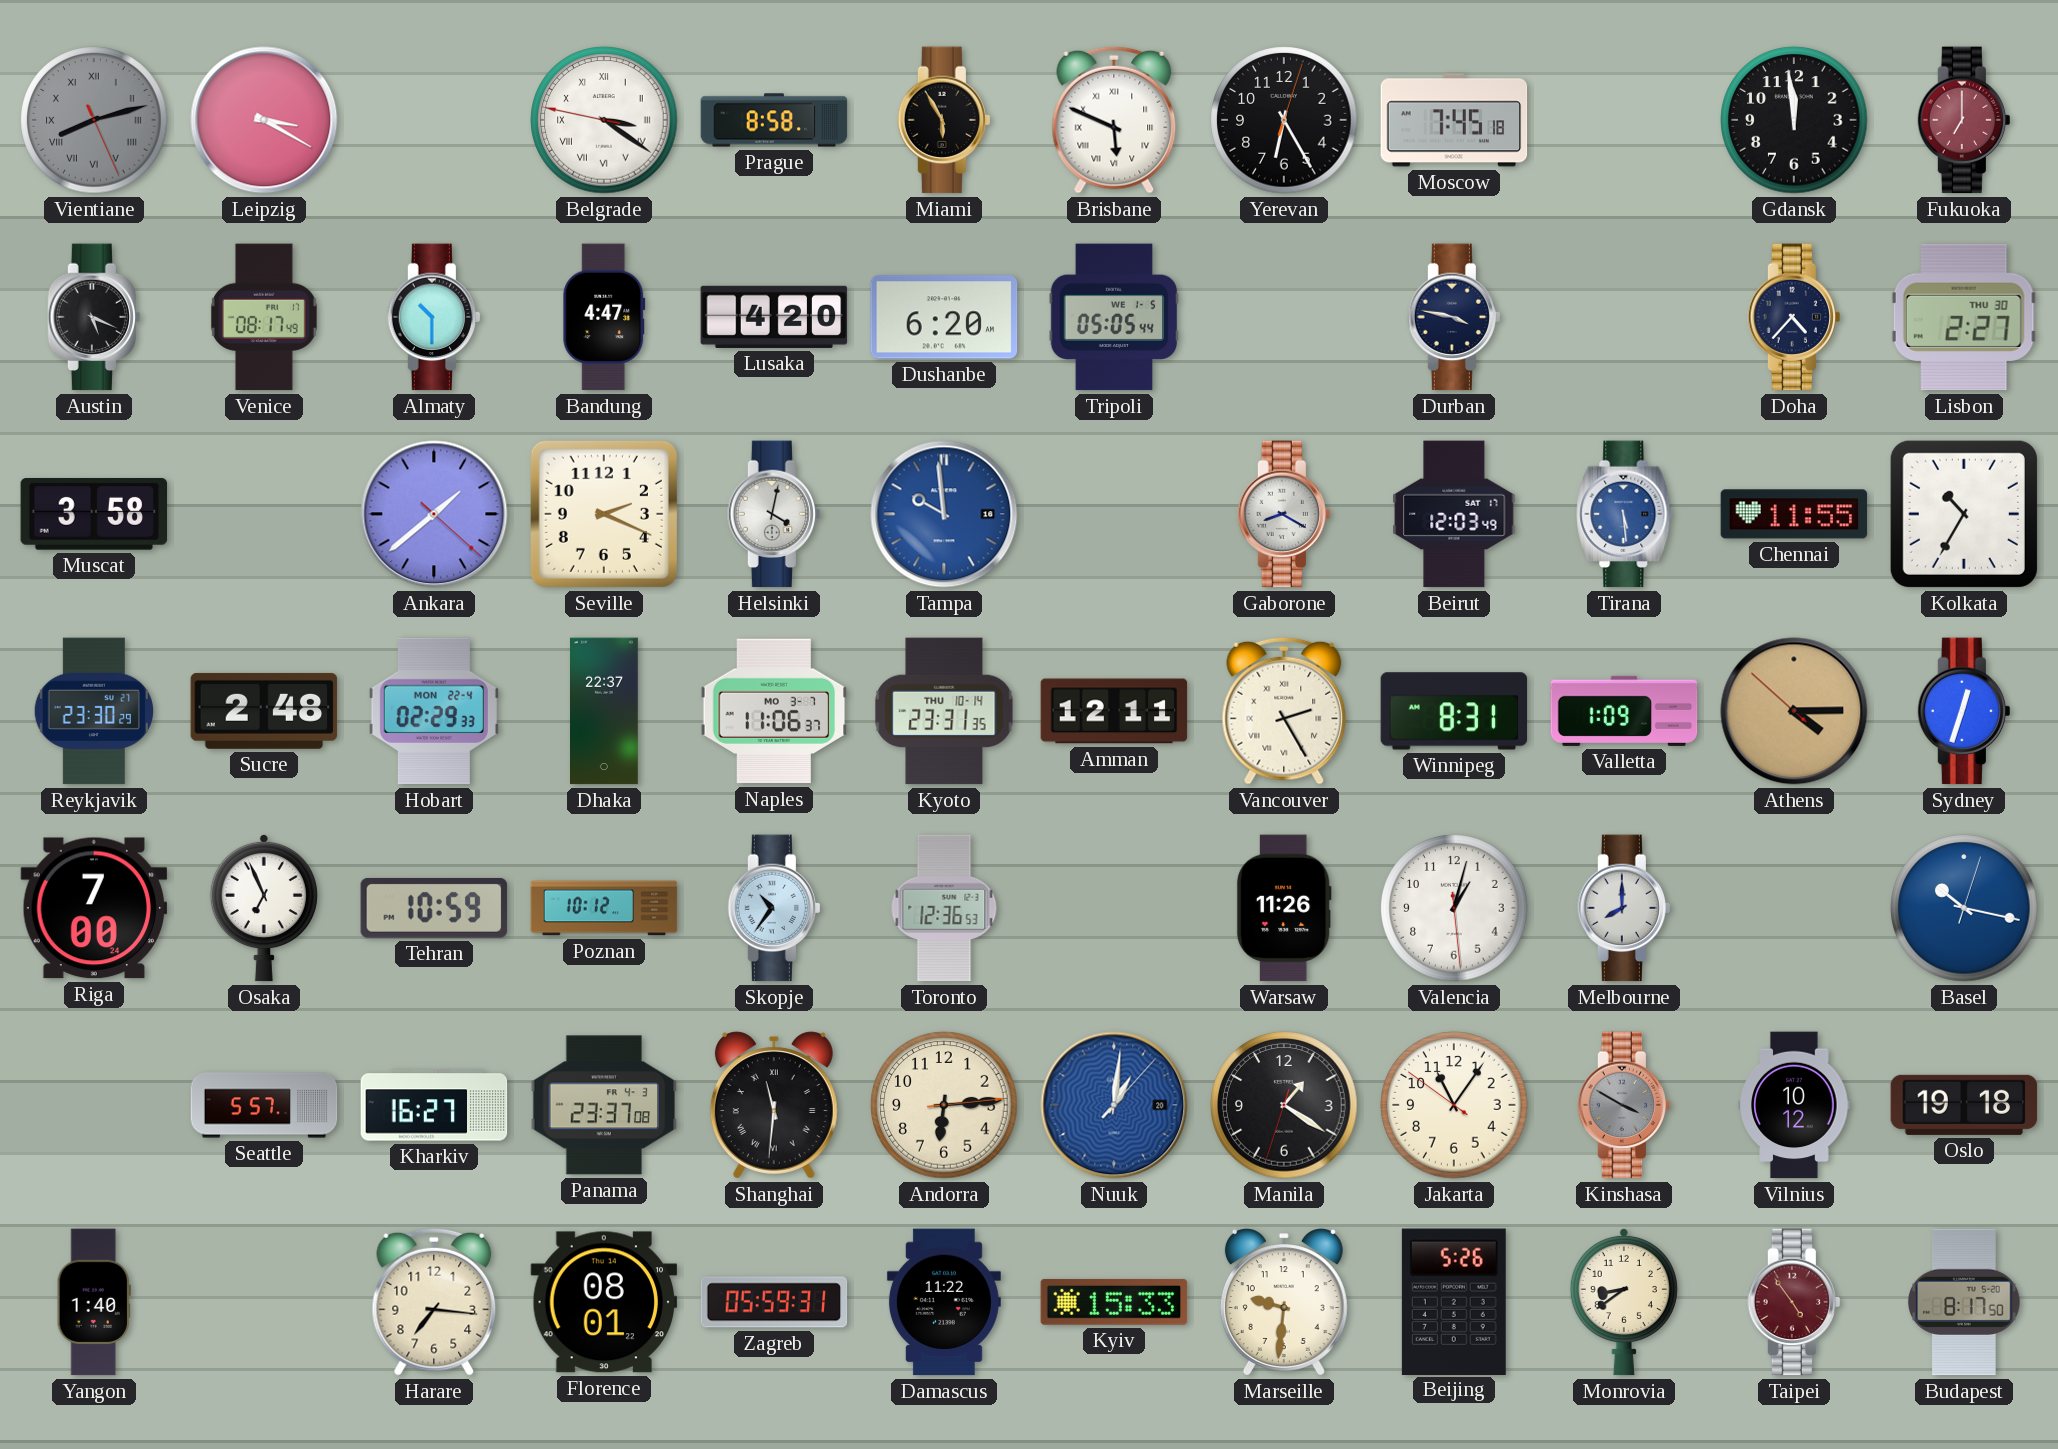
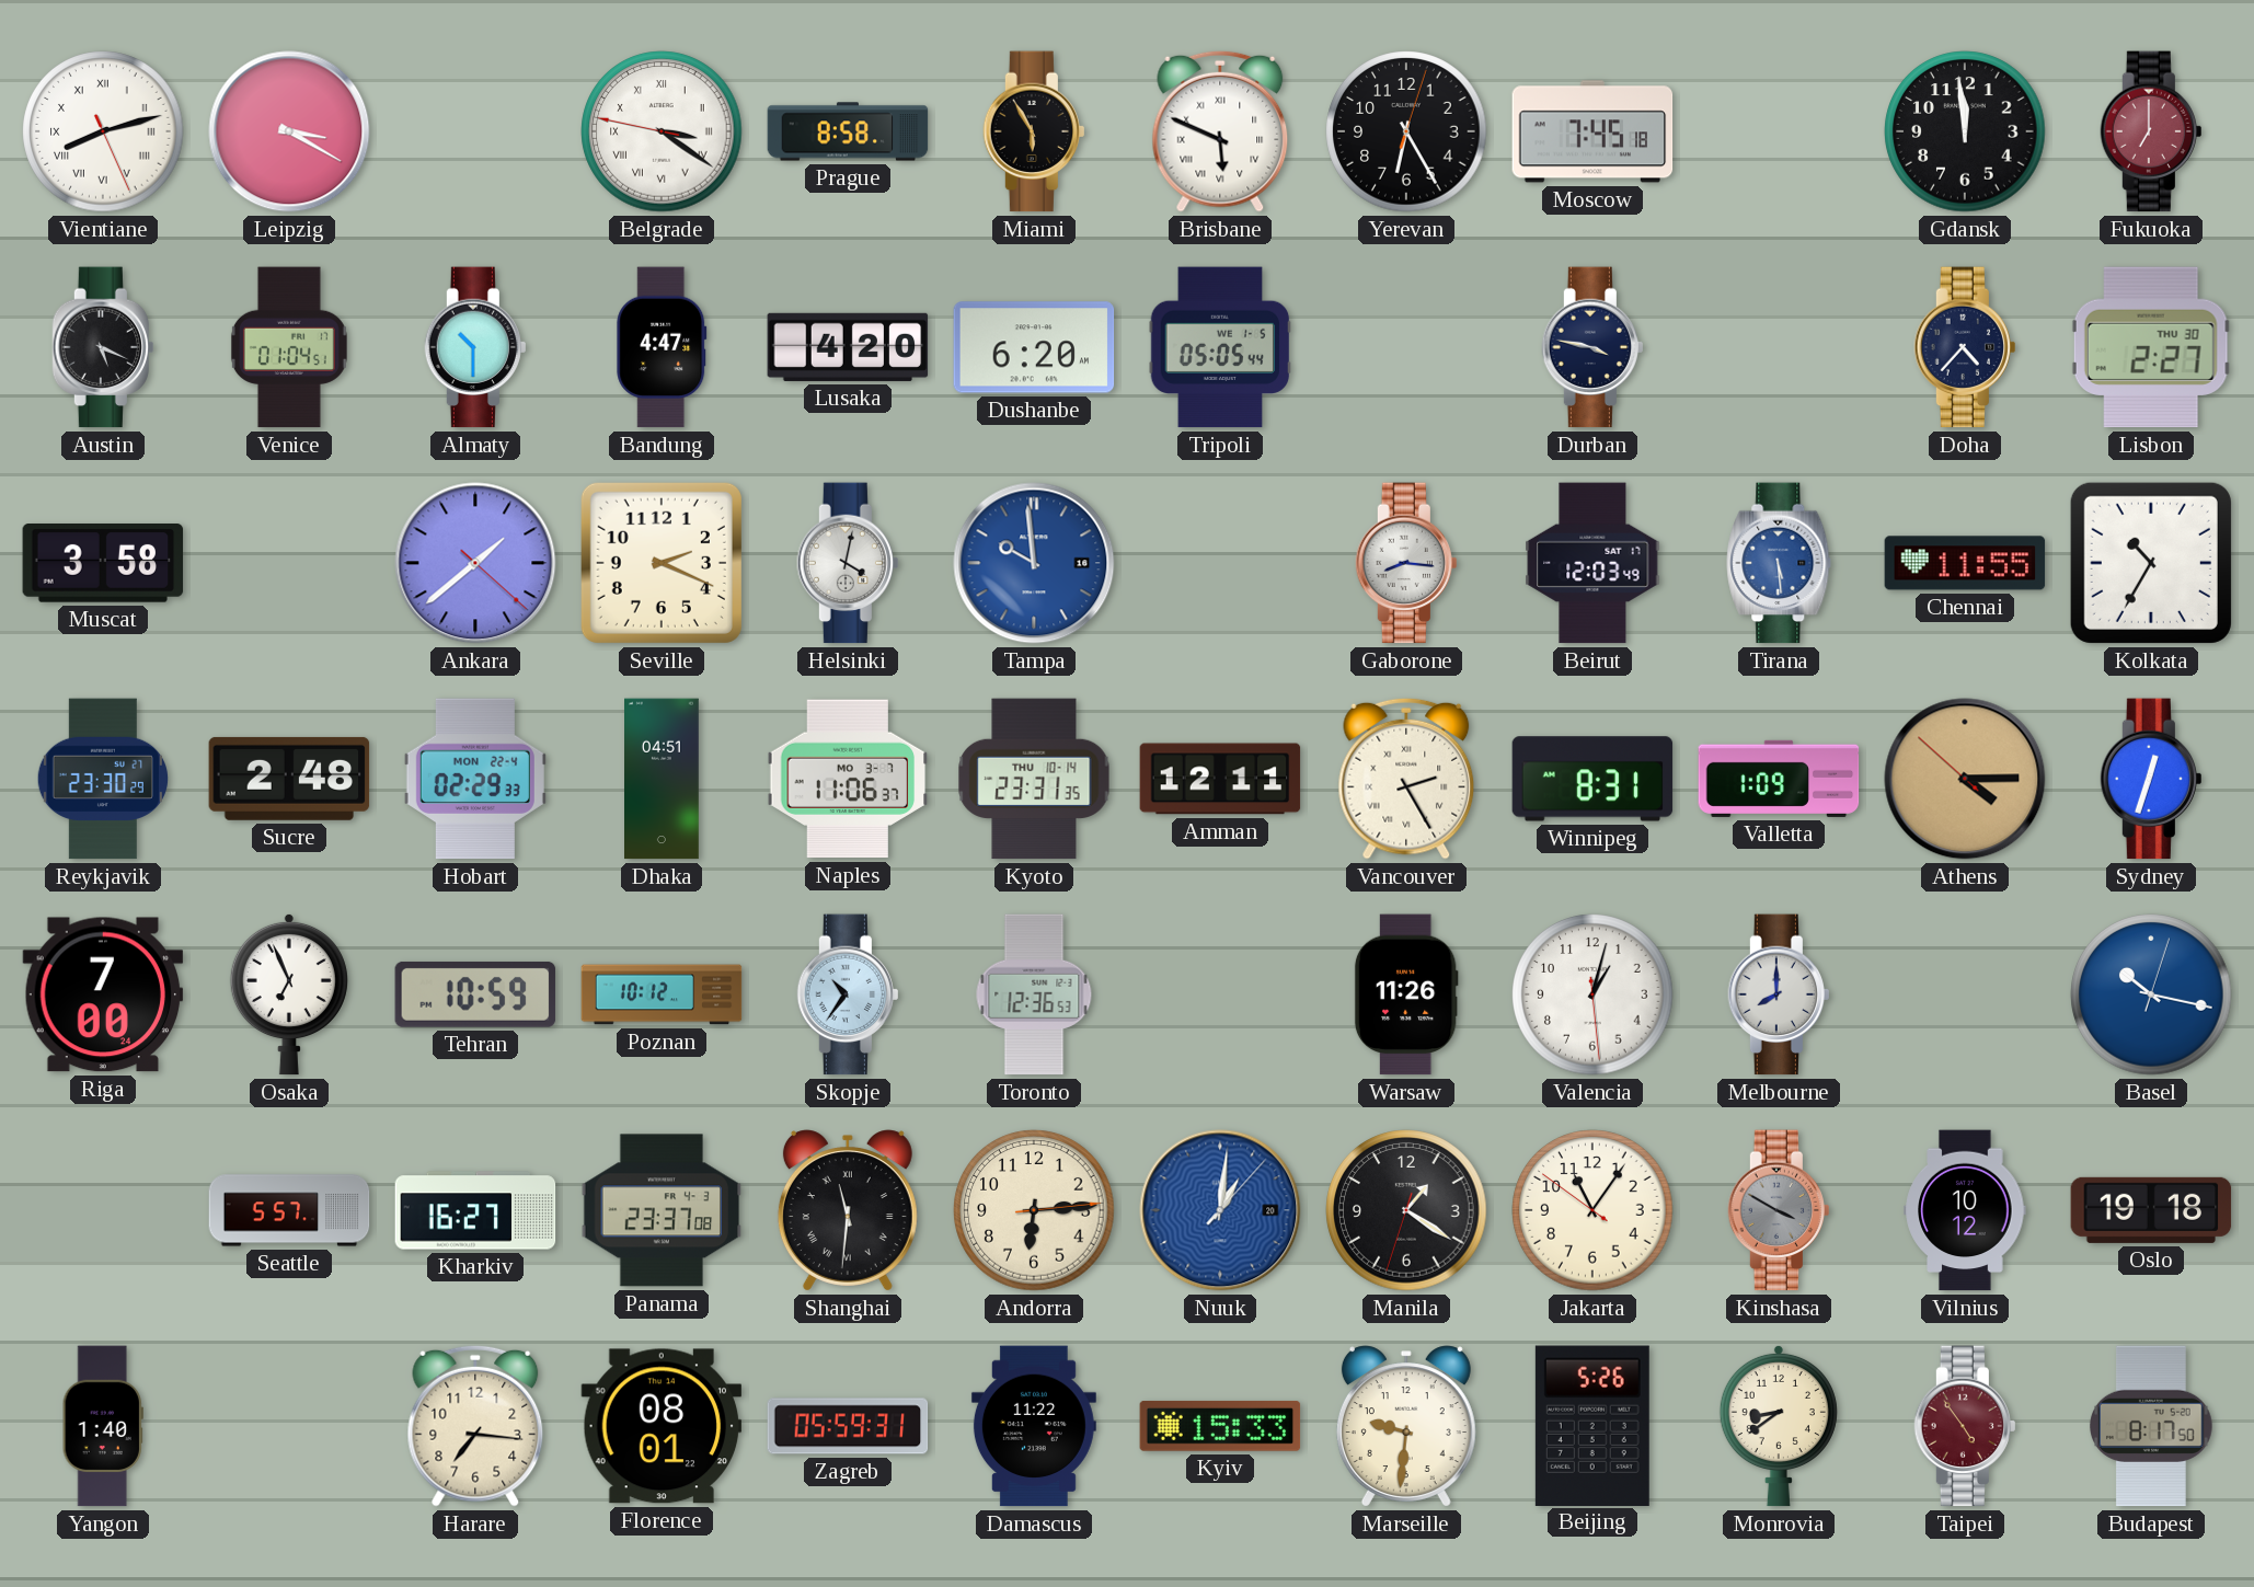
Vientiane dial: grey -> white (103, 131)
Venice: 08:17 -> 01:04 (289, 347)
Gaborone: 8:20 -> 8:16 (1405, 563)
Dhaka: 22:37 -> 04:51 (663, 779)
